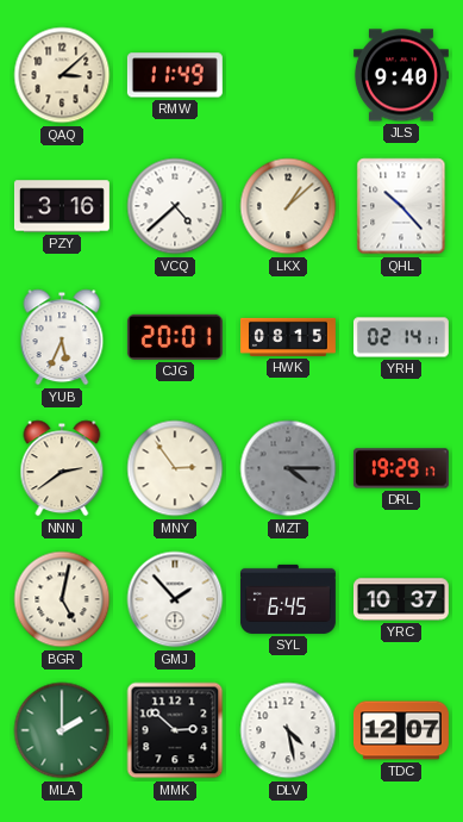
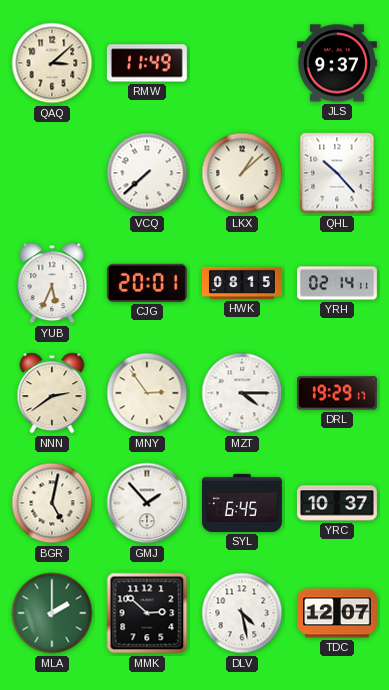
JLS: 9:40 -> 9:37 (337, 63)
PZY: 3:16 -> none (62, 206)
VCQ: 4:38 -> 7:38 (147, 173)
MZT dial: grey -> white (242, 393)
